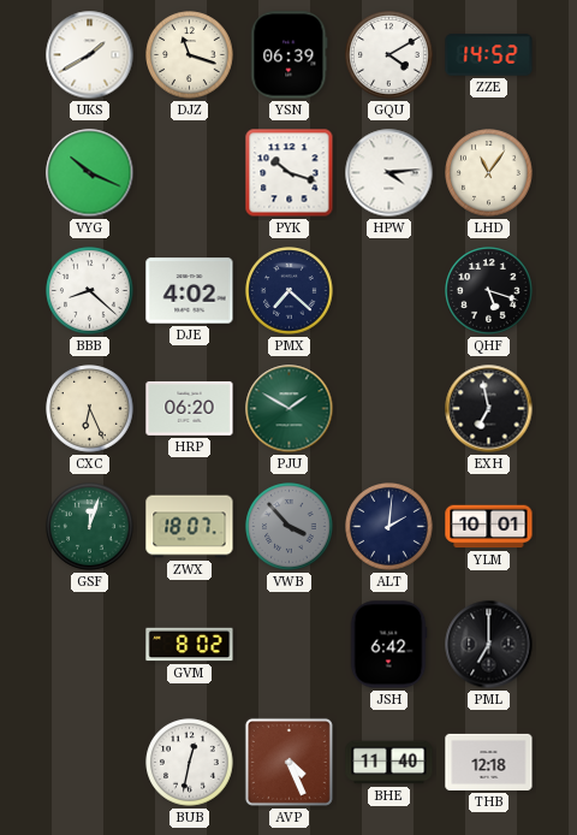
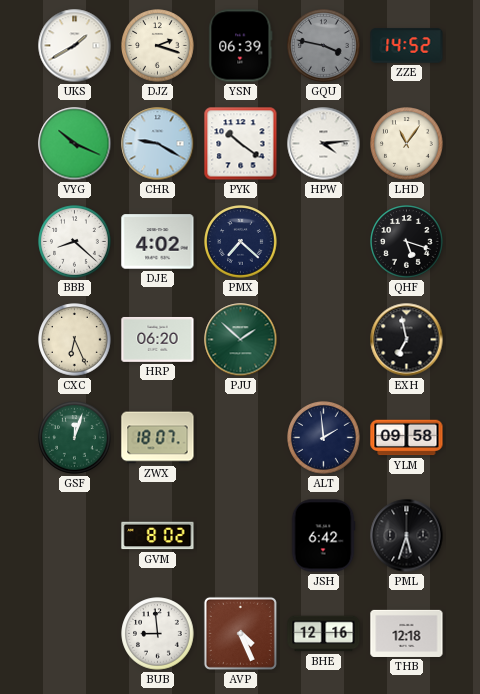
DJZ: 11:18 -> 2:18 (158, 46)
GQU: 4:10 -> 3:47 (324, 46)
GQU dial: white -> grey (324, 46)
CHR: none -> 9:20 (158, 144)
PYK: 10:18 -> 10:21 (241, 144)
PJU: 1:50 -> 1:52 (241, 340)
VWB: 3:53 -> none (290, 527)
ALT: 2:01 -> 1:59 (324, 438)
YLM: 10:01 -> 09:58 (407, 438)
PML: 7:00 -> 5:33 (407, 536)
BUB: 12:32 -> 8:59 (158, 634)
BHE: 11:40 -> 12:16 (324, 634)
